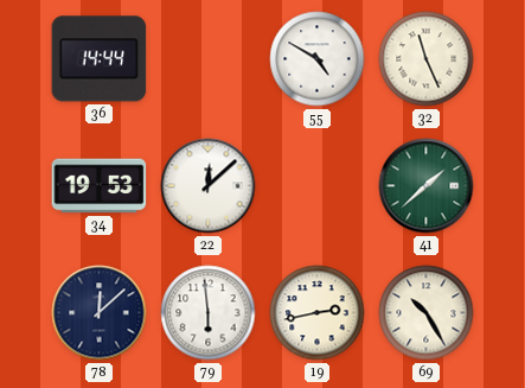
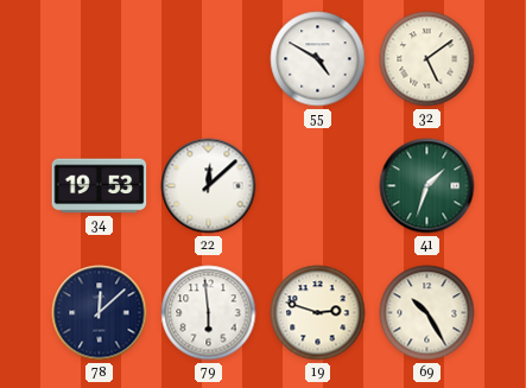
36: 14:44 -> none (100, 59)
32: 11:26 -> 5:09 (427, 59)
41: 1:38 -> 1:33 (427, 186)
19: 2:43 -> 2:48 (318, 313)
